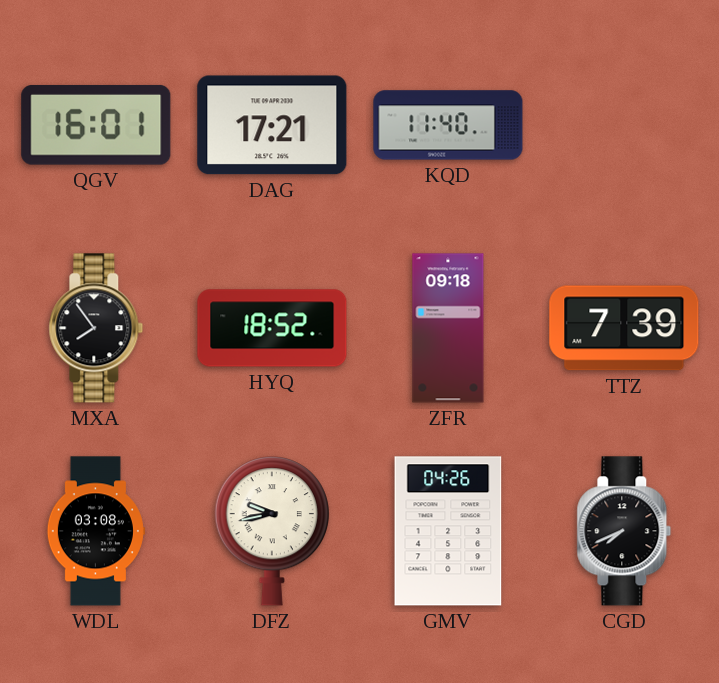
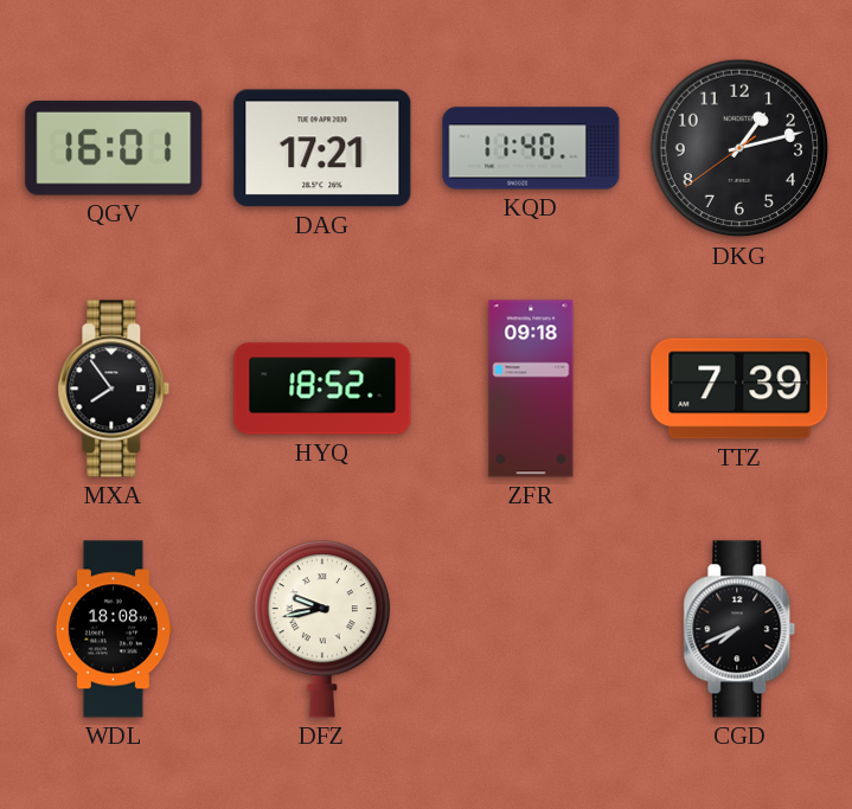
DKG: none -> 1:12 (739, 148)
WDL: 03:08 -> 18:08 (114, 629)
GMV: 04:26 -> none (448, 531)
